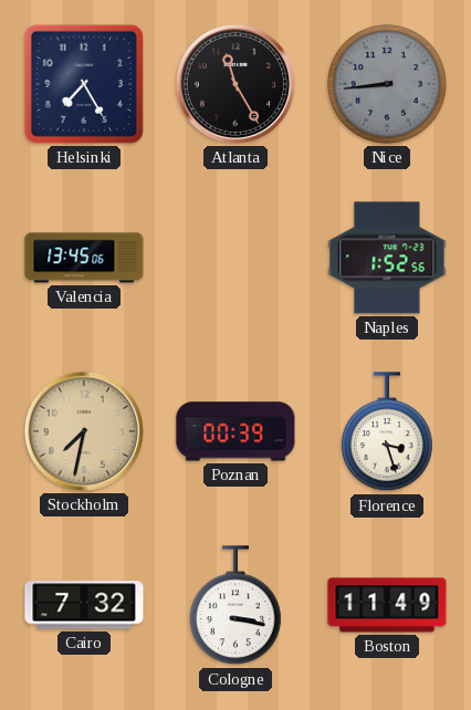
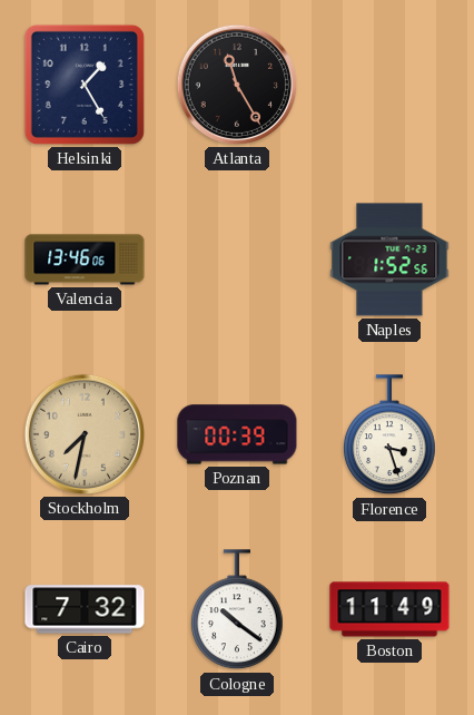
Helsinki: 7:25 -> 1:25 (85, 85)
Nice: 8:44 -> none (388, 85)
Valencia: 13:45 -> 13:46 (85, 259)
Cologne: 3:17 -> 10:21 (237, 610)
